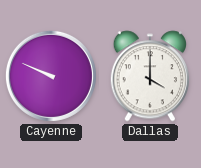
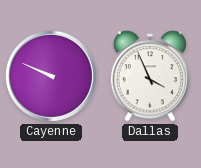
Dallas: 4:00 -> 3:56 (149, 76)
